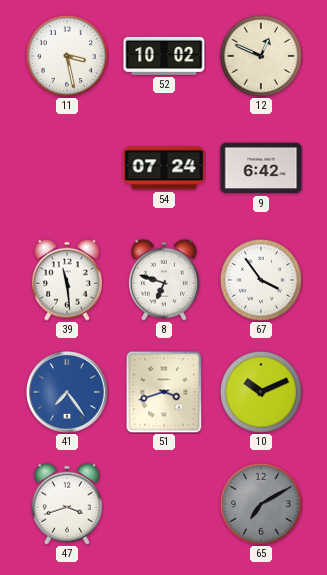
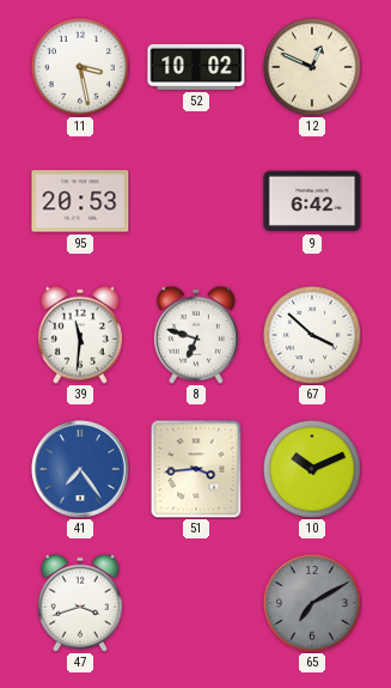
95: none -> 20:53 (80, 201)
54: 07:24 -> none (164, 168)
39: 11:29 -> 11:31 (80, 335)
67: 3:54 -> 3:52 (312, 335)
51: 3:42 -> 3:44 (196, 469)
